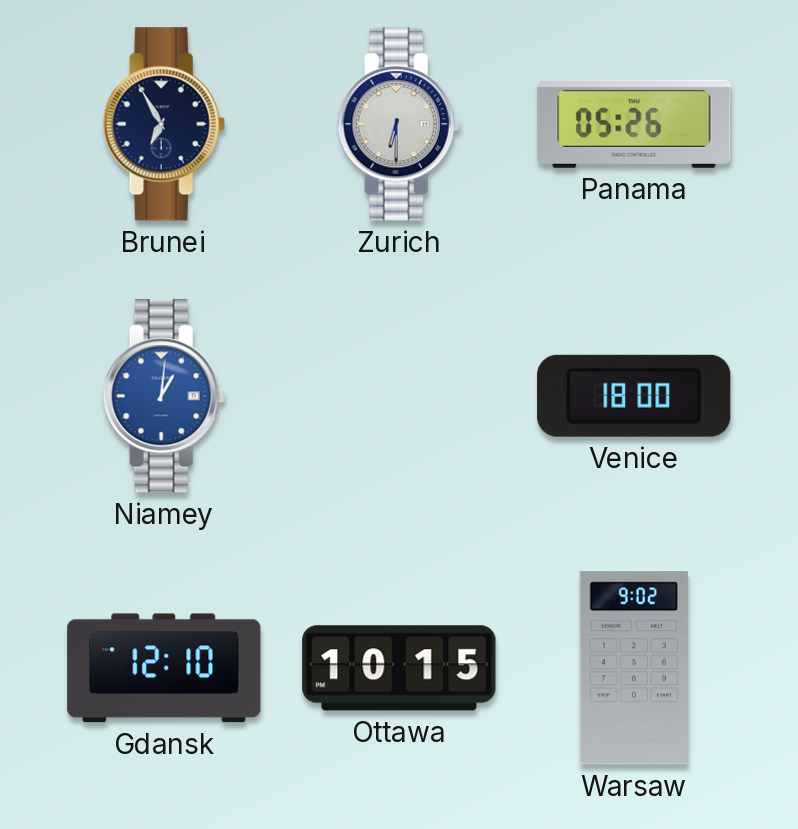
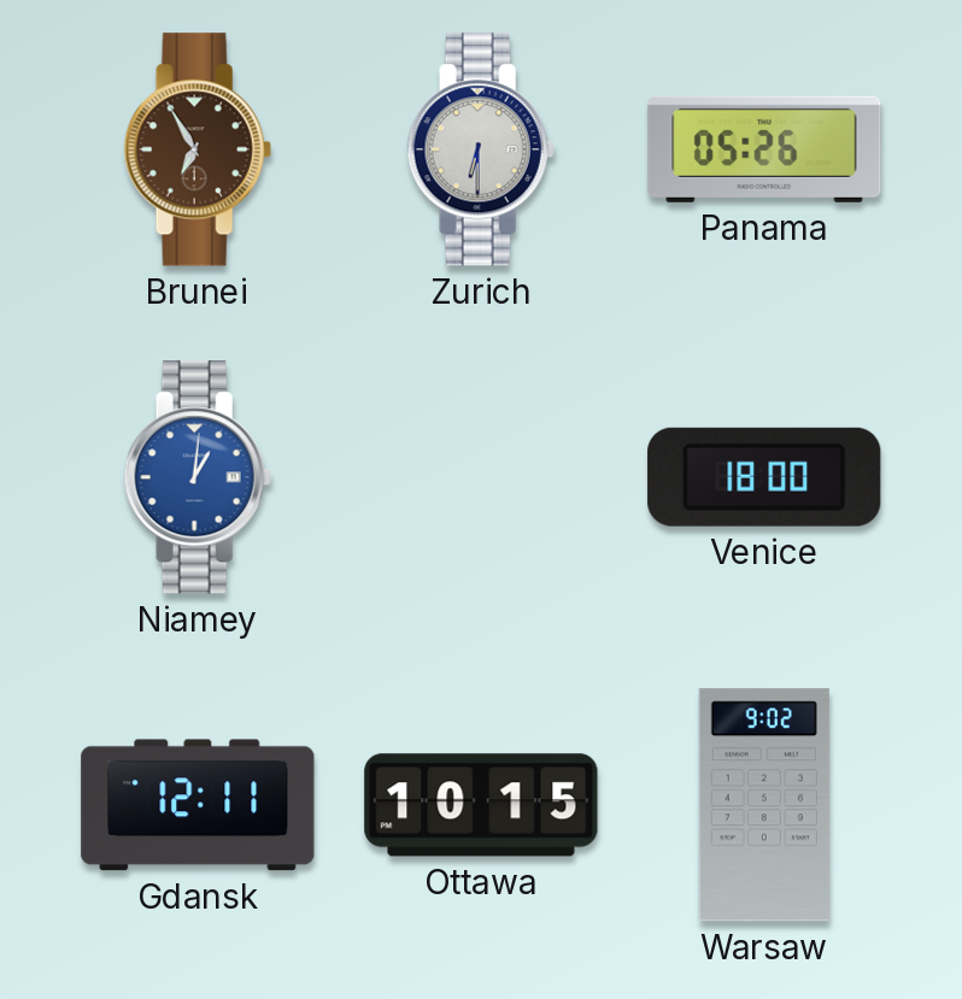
Brunei dial: navy -> brown (198, 149)
Gdansk: 12:10 -> 12:11 (198, 805)
